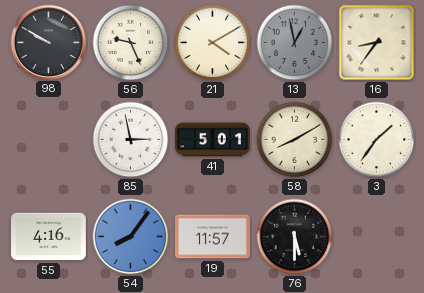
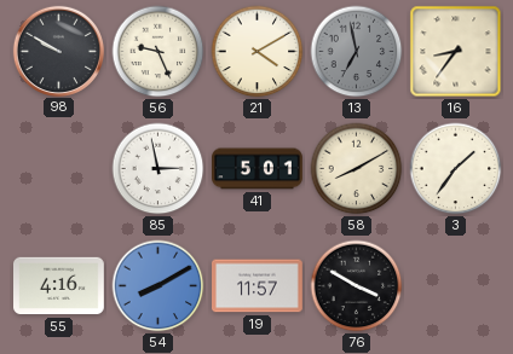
13: 12:58 -> 6:58 (357, 52)
54: 8:06 -> 8:10 (158, 286)
76: 5:30 -> 3:50 (357, 286)
